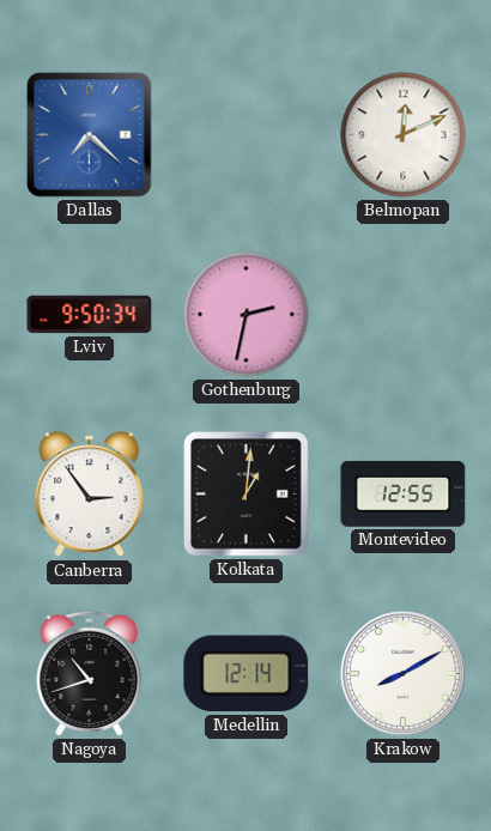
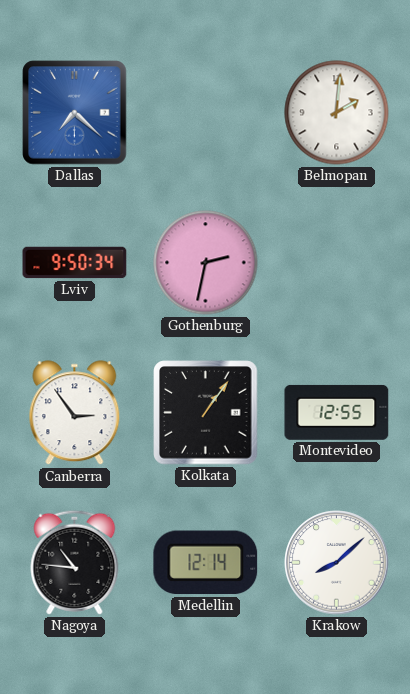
Belmopan: 12:11 -> 2:01 (337, 113)
Kolkata: 1:01 -> 1:06 (206, 413)
Nagoya: 10:42 -> 10:46 (75, 562)
Krakow: 8:10 -> 8:08 (337, 563)
